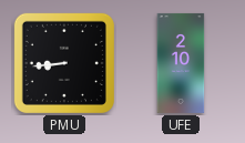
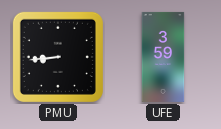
UFE: 2:10 -> 3:59 (163, 57)
